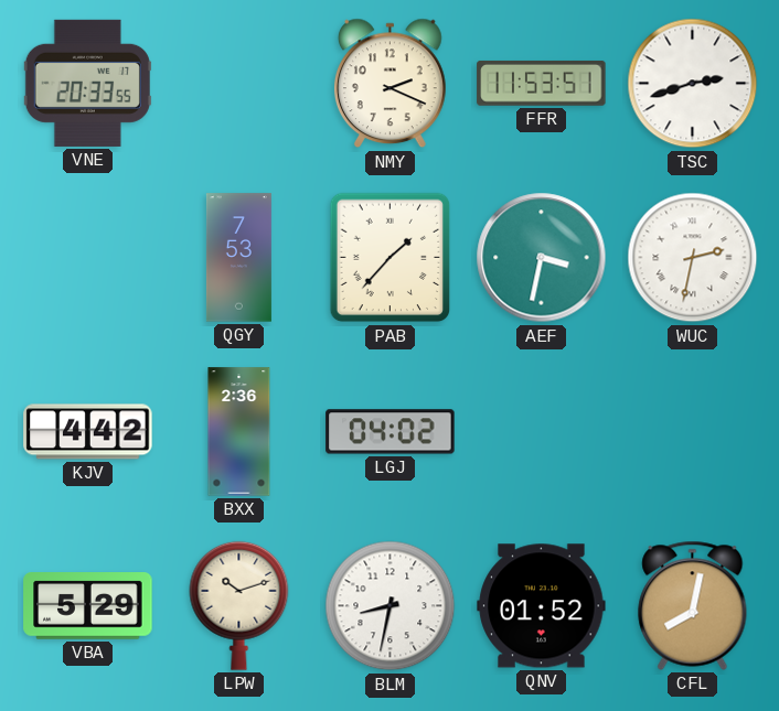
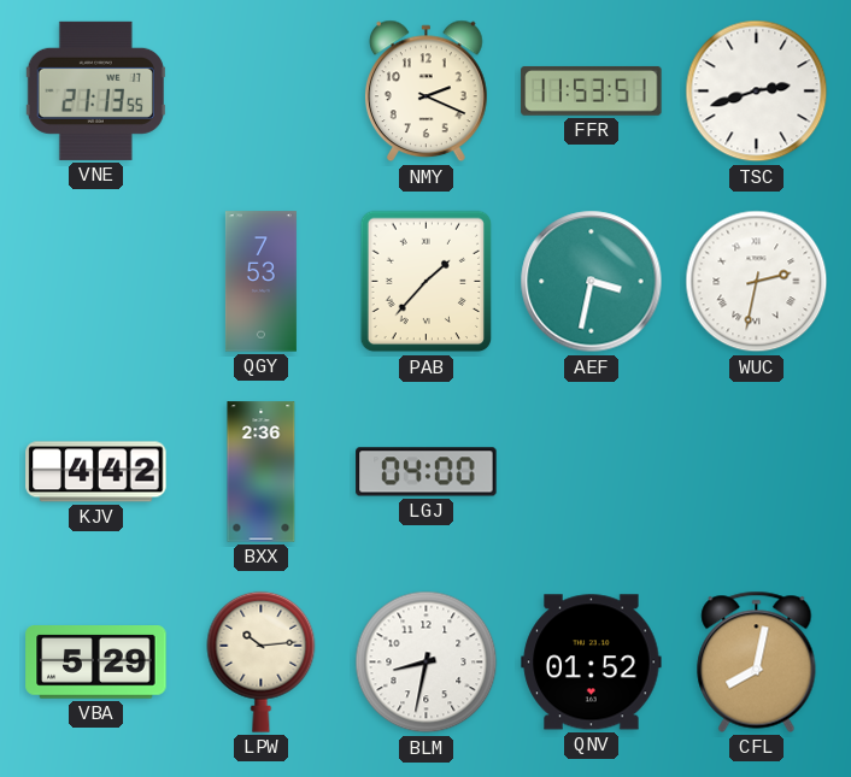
VNE: 20:33 -> 21:13 (95, 90)
LGJ: 04:02 -> 04:00 (427, 472)
LPW: 10:12 -> 10:14 (262, 661)
